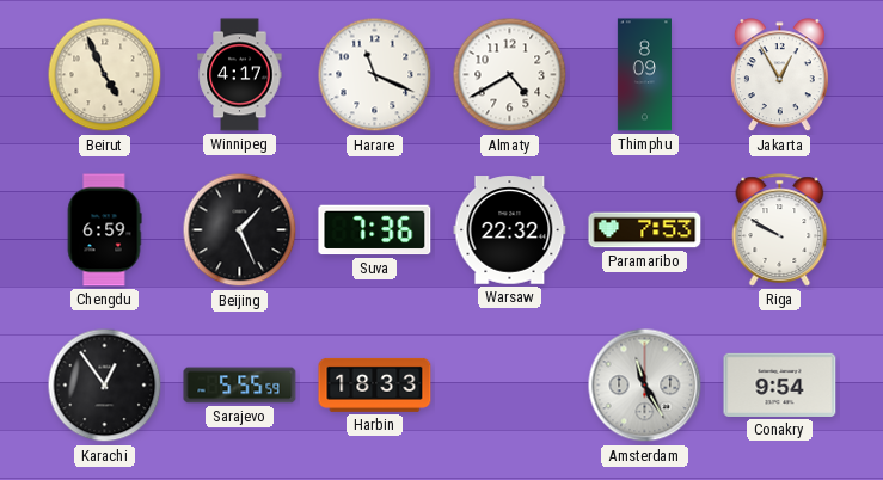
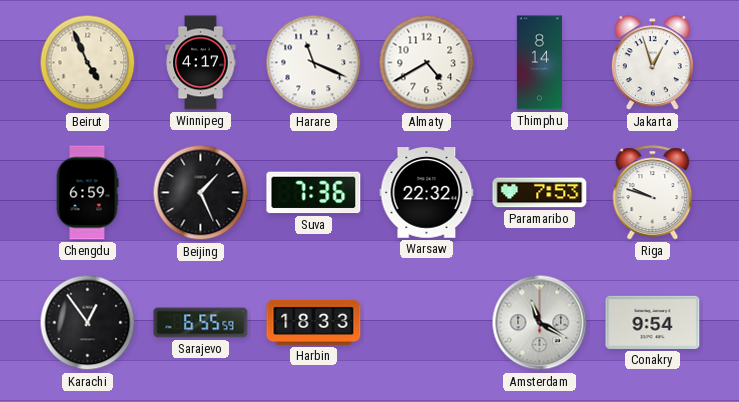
Thimphu: 8:09 -> 8:14 (539, 63)
Jakarta: 12:55 -> 12:57 (652, 63)
Riga: 9:50 -> 9:48 (653, 193)
Sarajevo: 5:55 -> 6:55 (201, 323)
Amsterdam: 11:25 -> 11:20 (540, 323)
